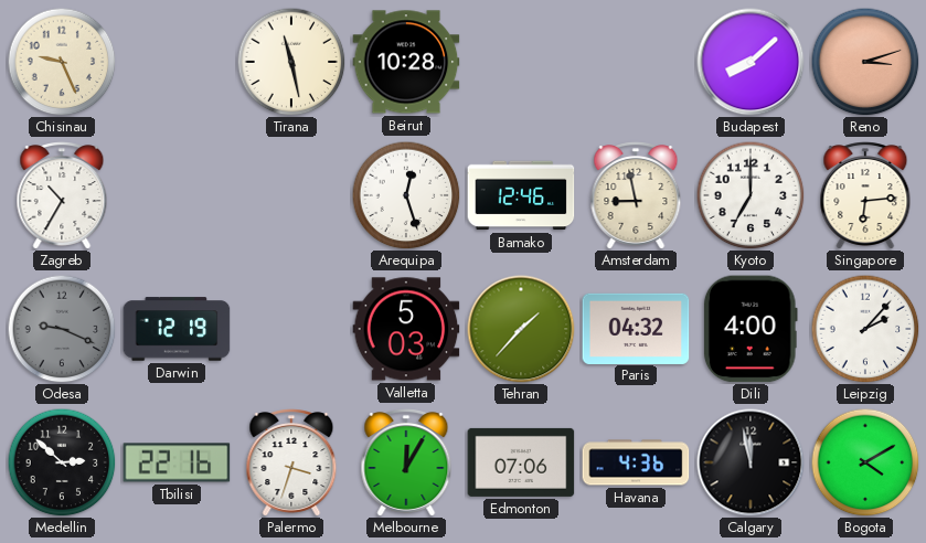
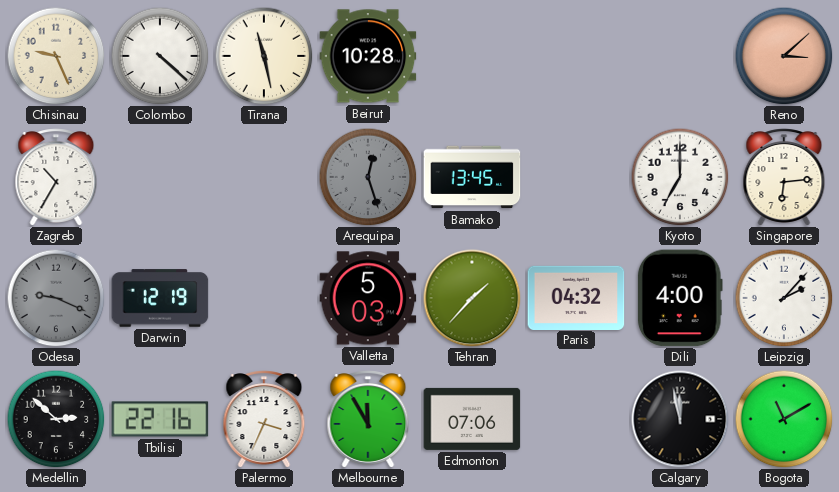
Colombo: none -> 4:22 (160, 56)
Budapest: 8:08 -> none (751, 62)
Reno: 3:12 -> 3:08 (784, 56)
Arequipa dial: white -> grey (368, 177)
Bamako: 12:46 -> 13:45 (472, 177)
Amsterdam: 8:58 -> none (636, 195)
Palermo: 3:33 -> 3:34 (264, 419)
Melbourne: 12:05 -> 11:55 (368, 419)
Havana: 4:36 -> none (636, 462)
Bogota: 4:10 -> 11:10 (784, 419)
